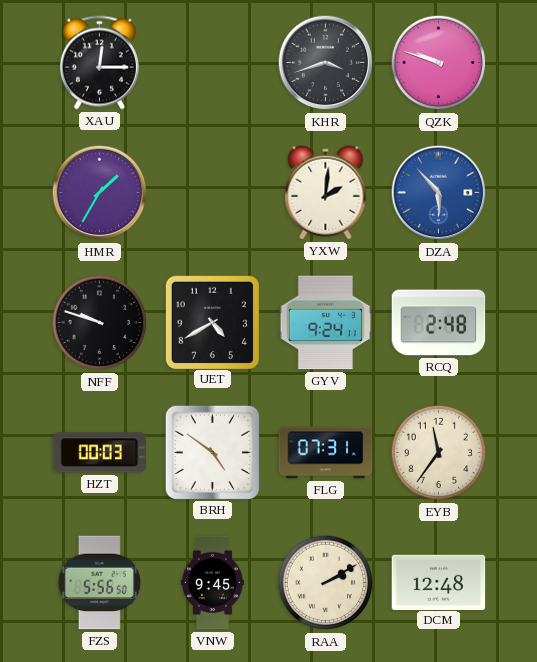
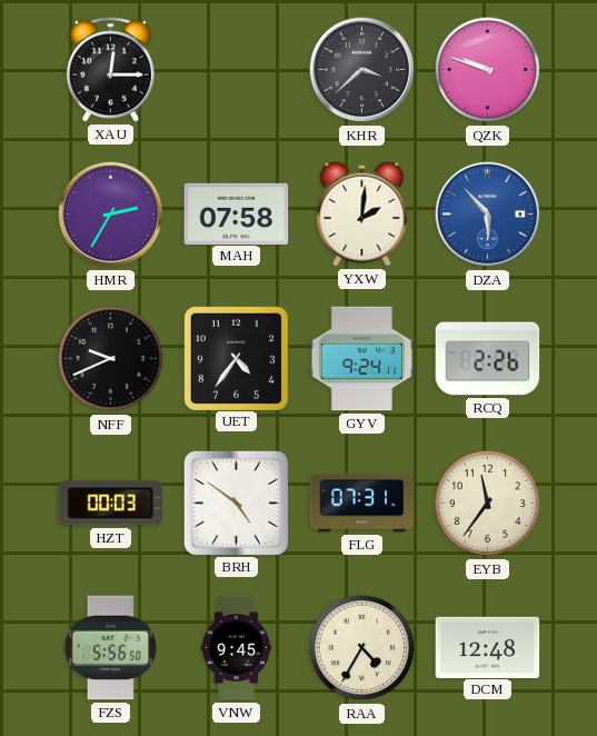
KHR: 3:42 -> 3:38 (362, 70)
HMR: 1:35 -> 2:35 (111, 215)
MAH: none -> 07:58 (237, 213)
NFF: 9:48 -> 9:41 (111, 359)
UET: 4:40 -> 4:36 (236, 358)
RCQ: 2:48 -> 2:26 (488, 359)
RAA: 2:10 -> 4:35 (362, 648)
